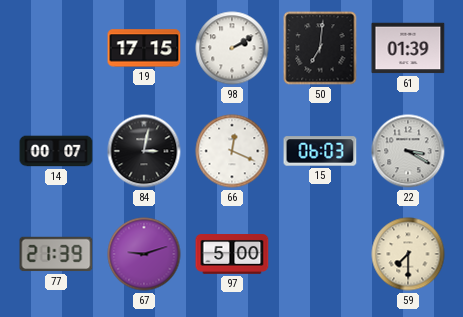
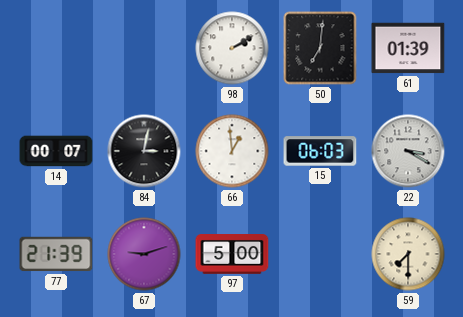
19: 17:15 -> none (144, 48)
66: 12:19 -> 12:59 (232, 151)
